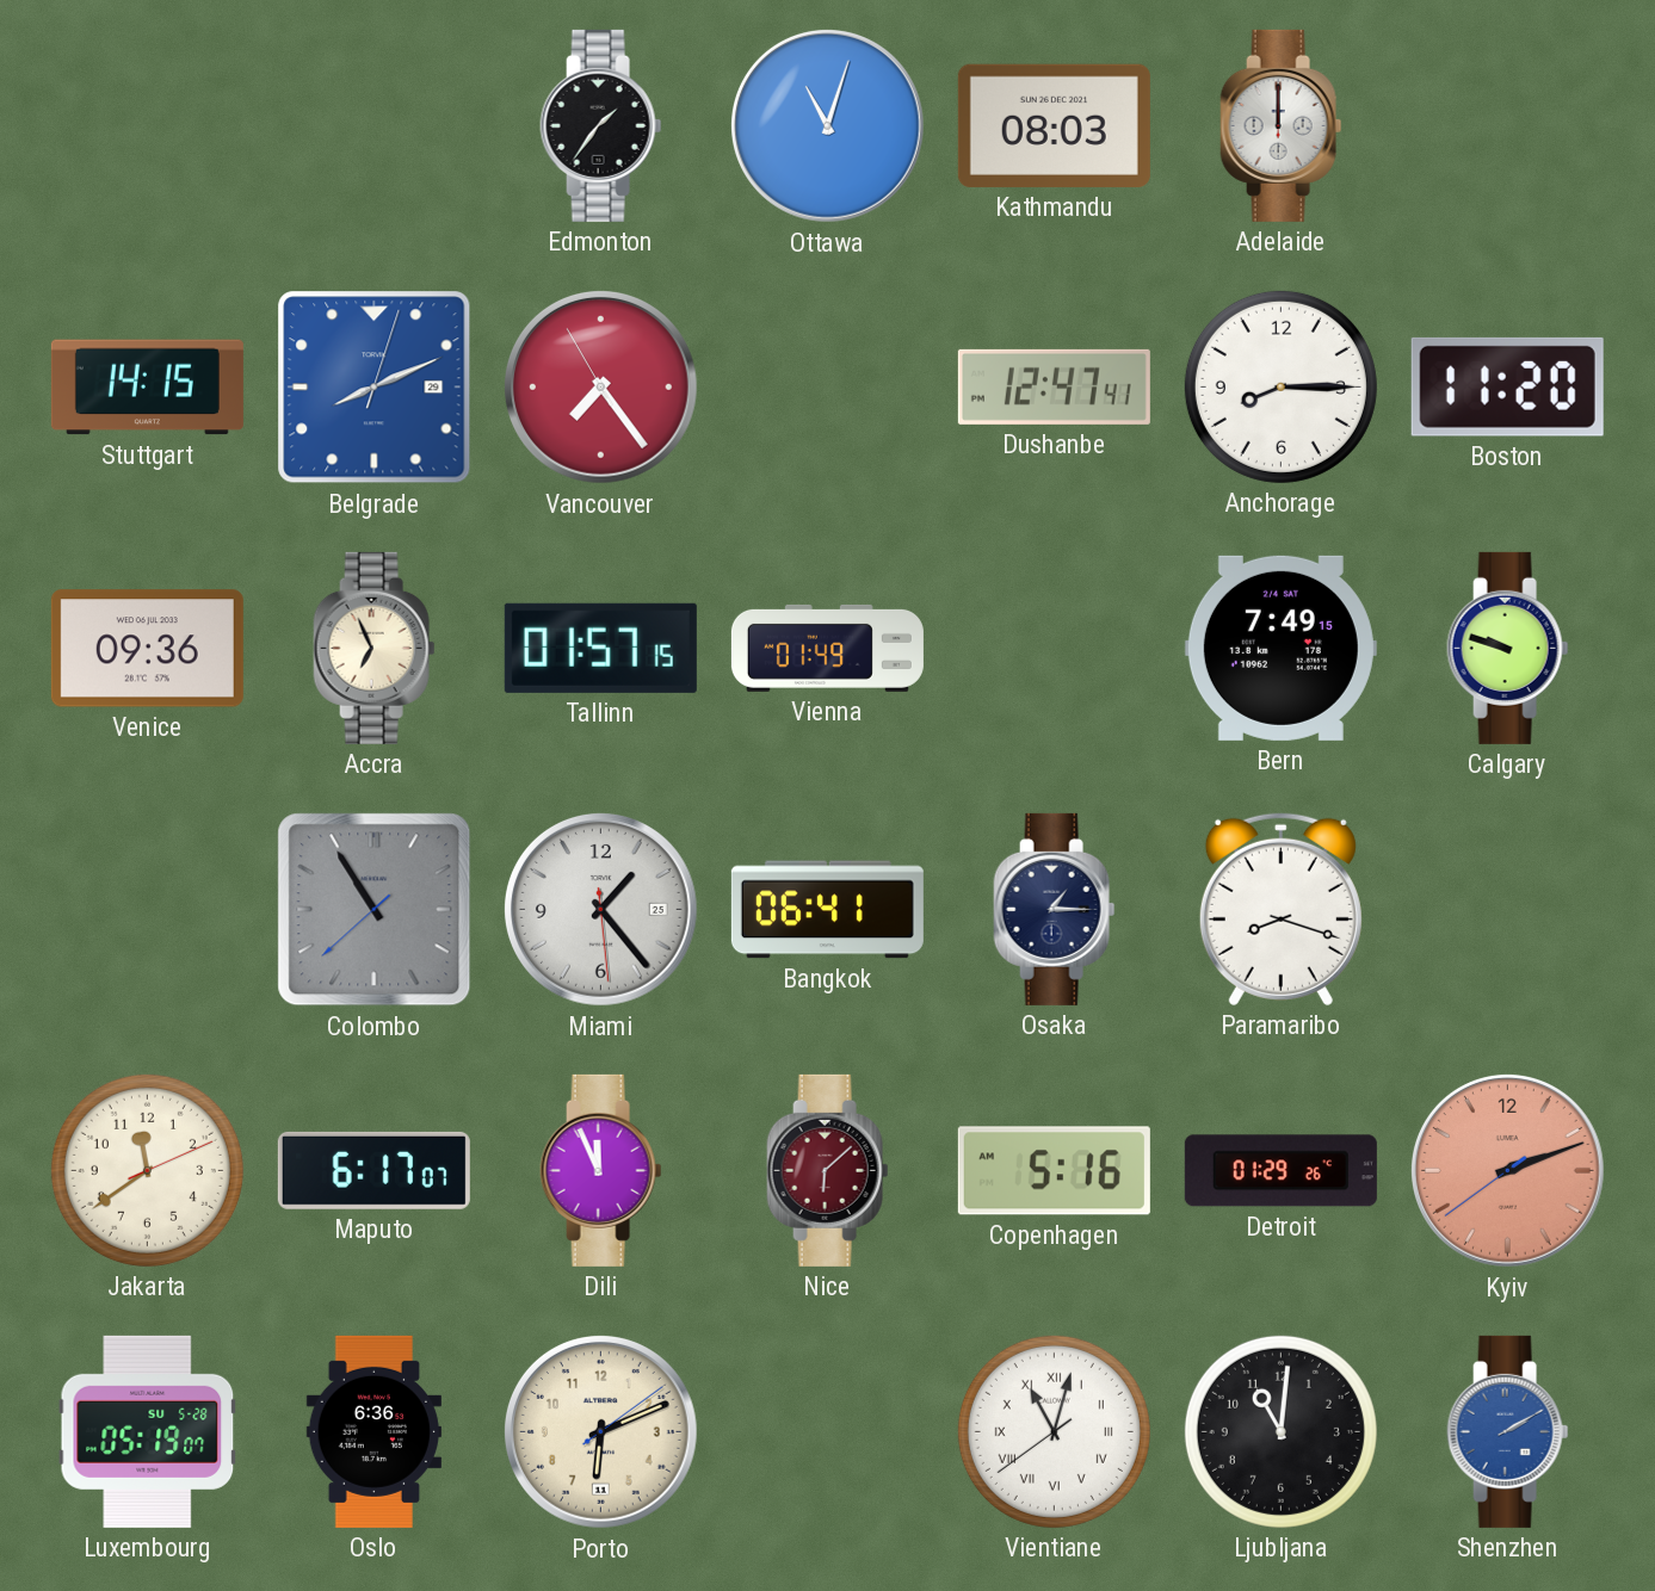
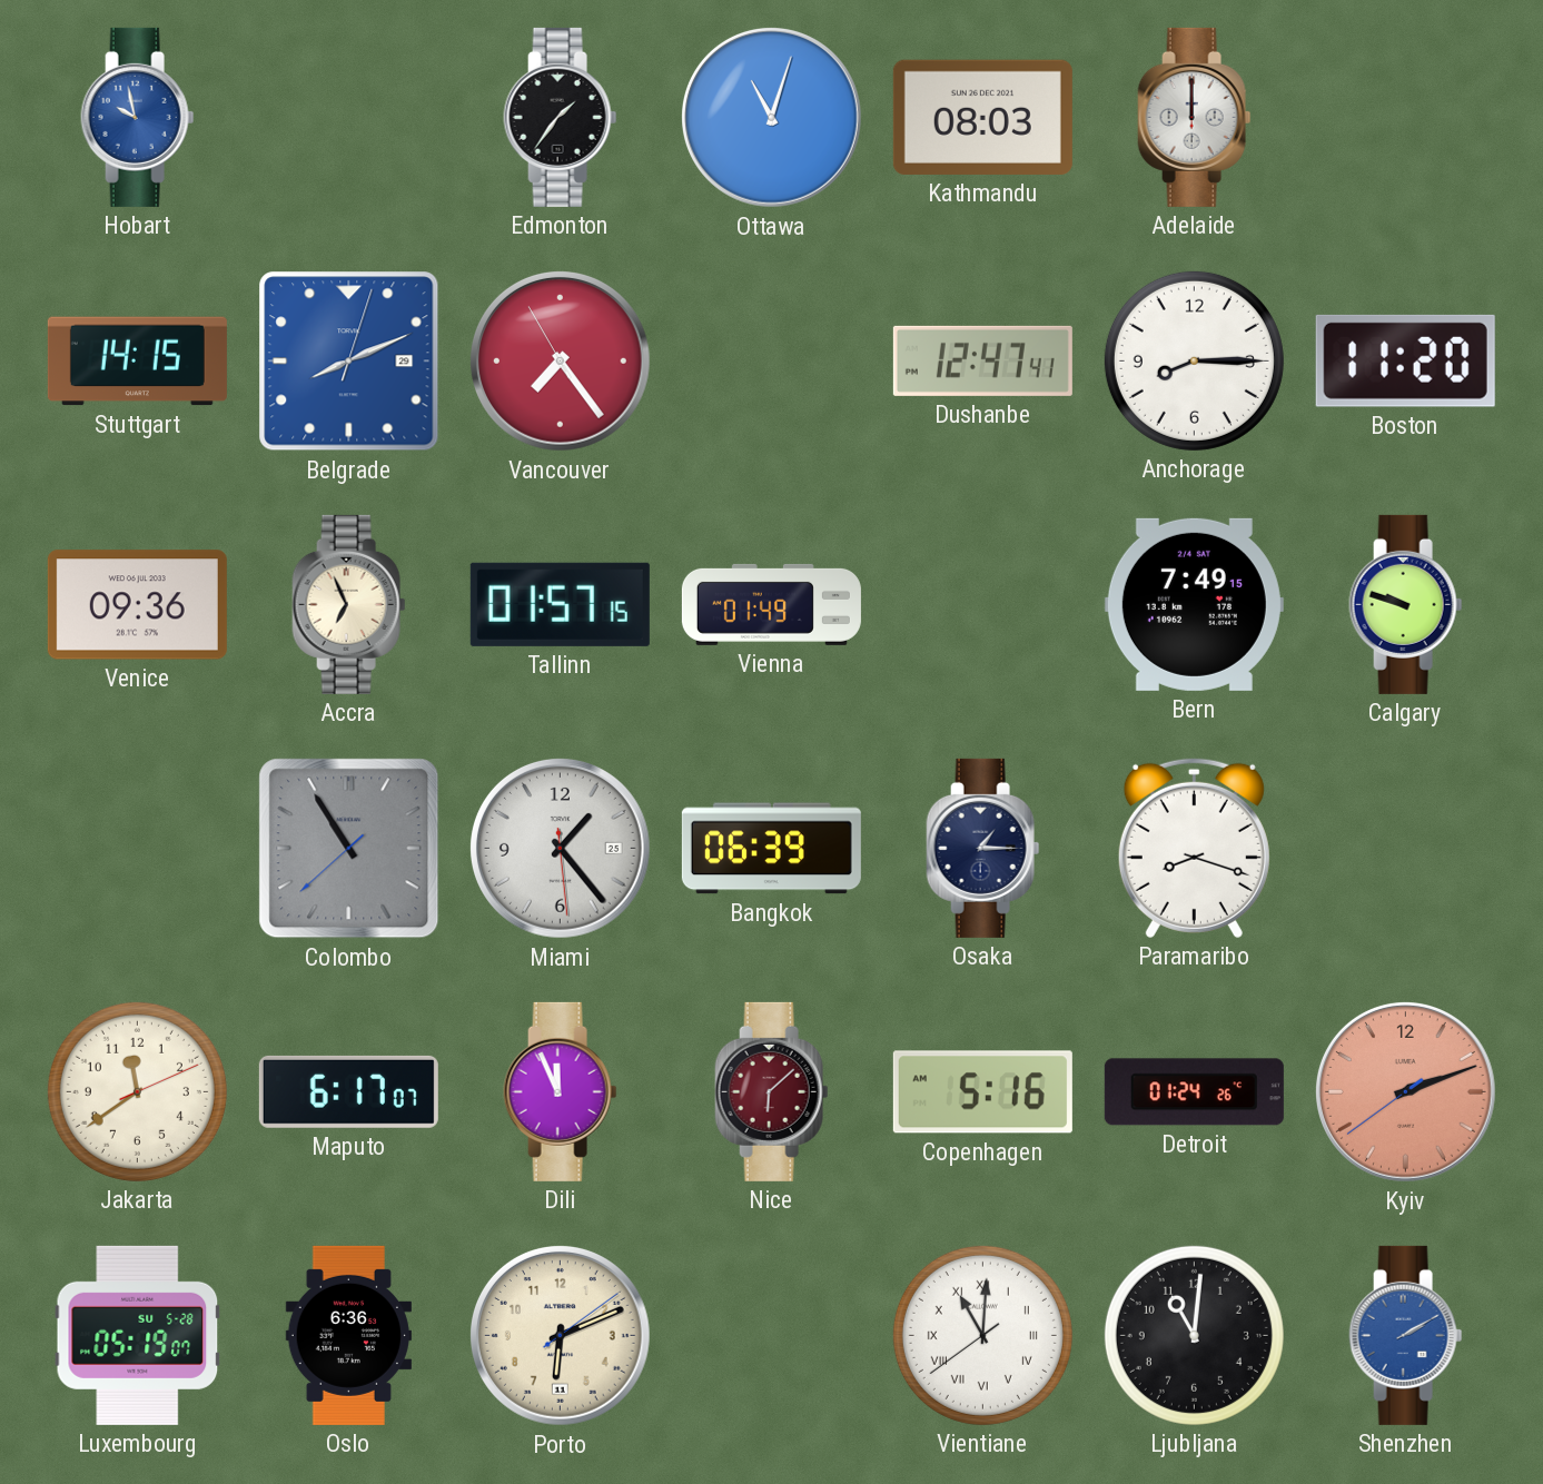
Hobart: none -> 9:58 (138, 117)
Bangkok: 06:41 -> 06:39 (771, 849)
Detroit: 01:29 -> 01:24 (1194, 1092)
Vientiane: 11:02 -> 11:00 (982, 1335)
